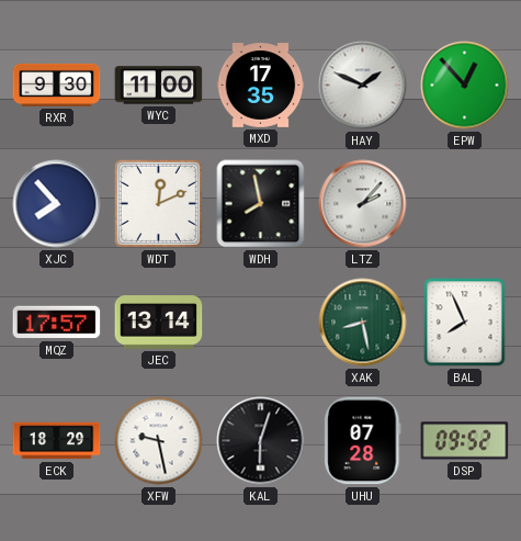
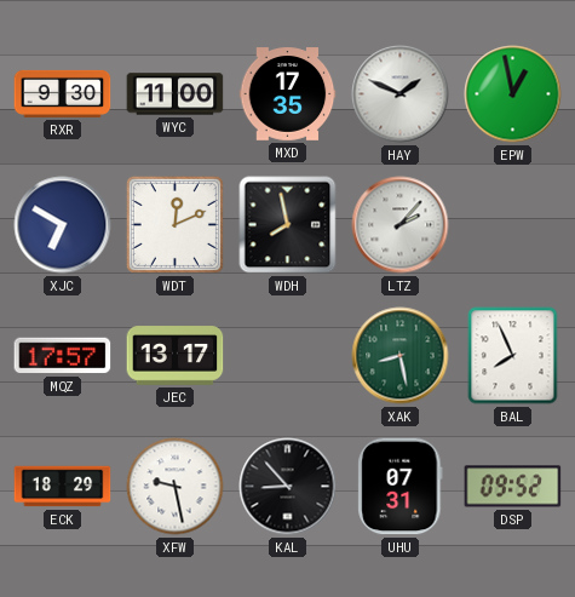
EPW: 12:53 -> 12:58 (513, 94)
XJC: 7:53 -> 6:50 (63, 225)
JEC: 13:14 -> 13:17 (176, 356)
KAL: 6:03 -> 8:53 (288, 487)
UHU: 07:28 -> 07:31 (401, 487)
